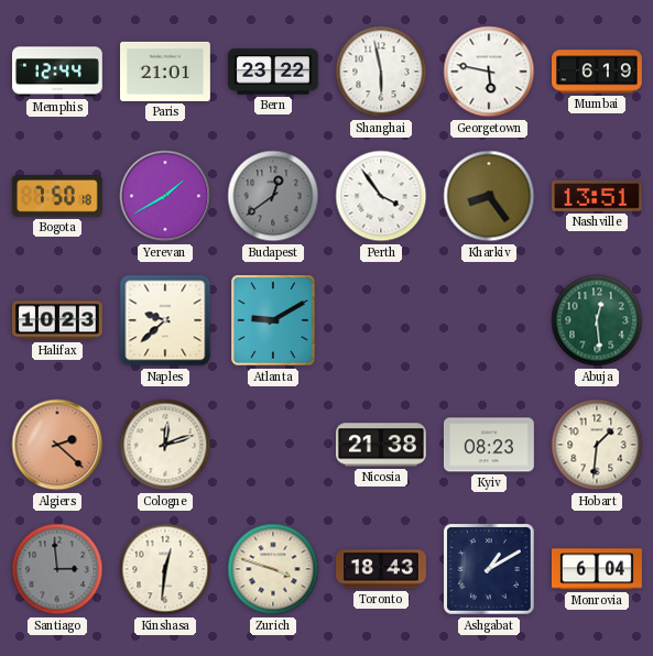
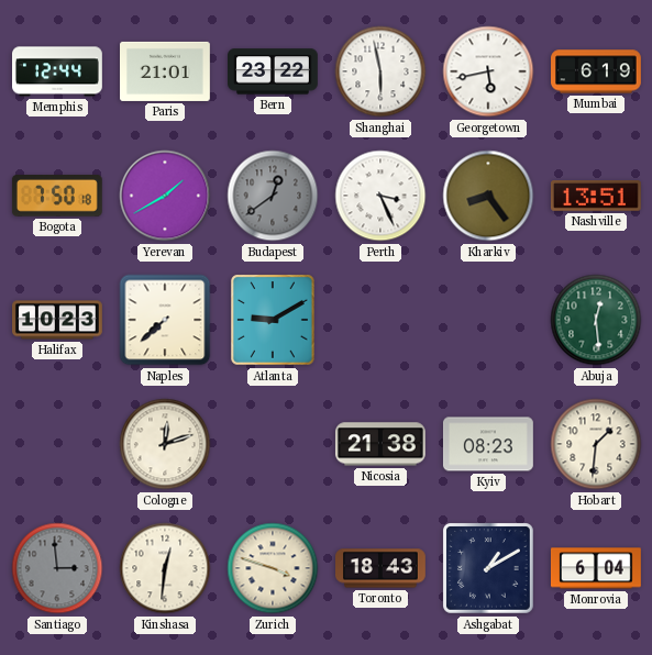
Georgetown: 5:47 -> 5:43 (488, 71)
Perth: 3:54 -> 3:26 (380, 196)
Naples: 9:38 -> 7:38 (165, 320)
Algiers: 2:22 -> none (57, 445)
